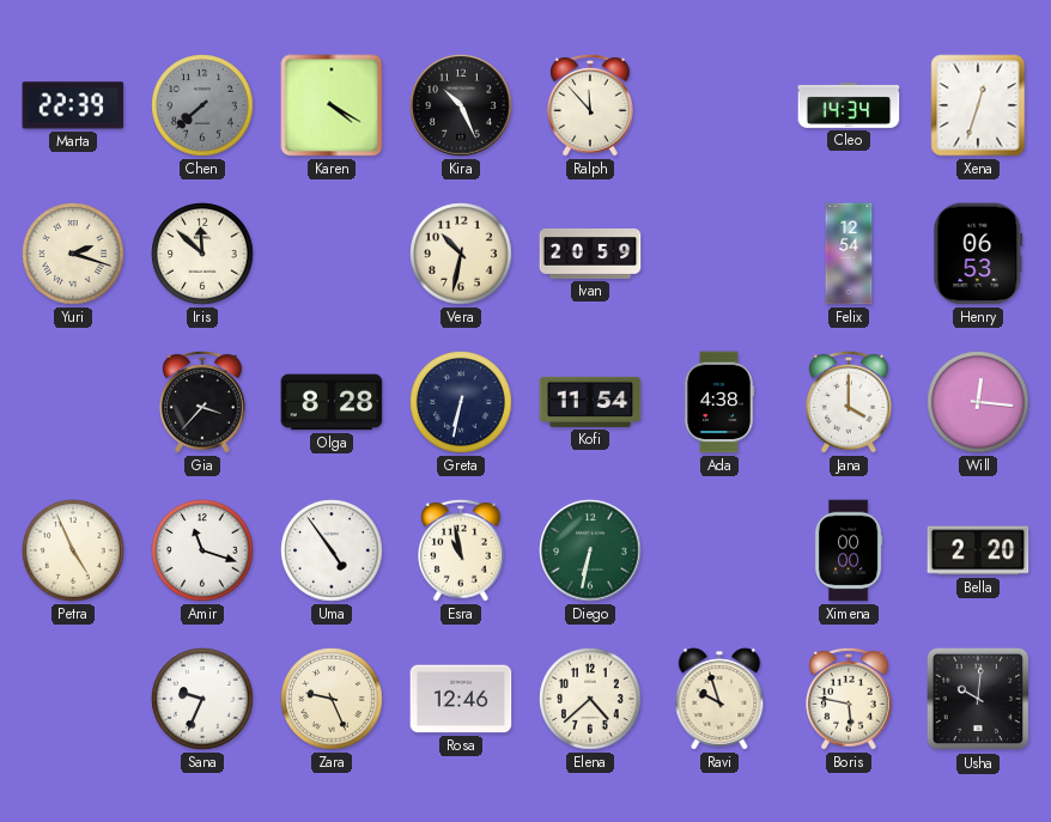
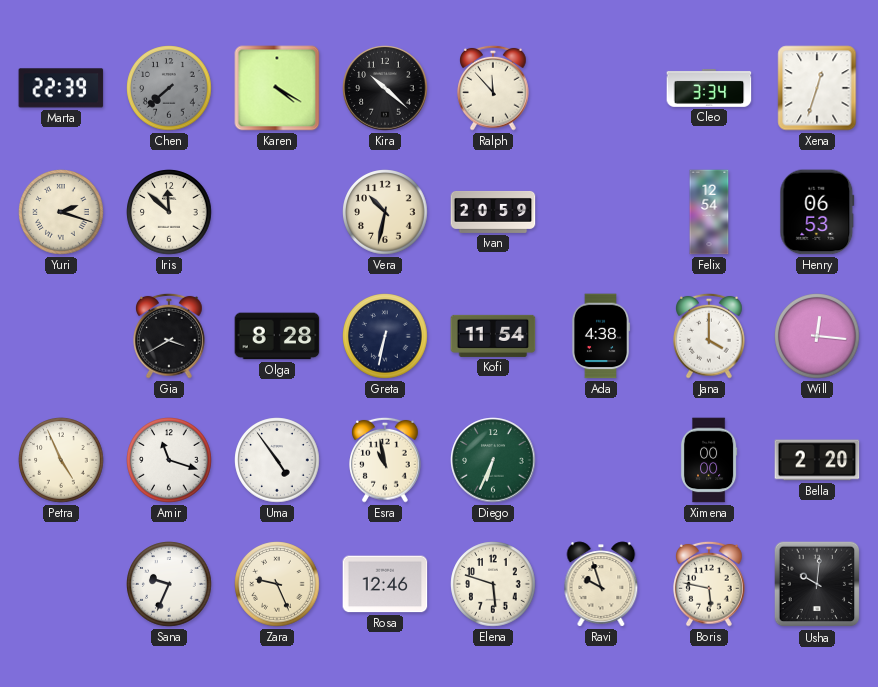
Kira: 10:26 -> 10:22 (385, 88)
Cleo: 14:34 -> 3:34 (709, 89)
Gia: 3:37 -> 3:40 (169, 336)
Diego: 6:32 -> 6:34 (493, 460)
Elena: 4:38 -> 5:48 (493, 584)
